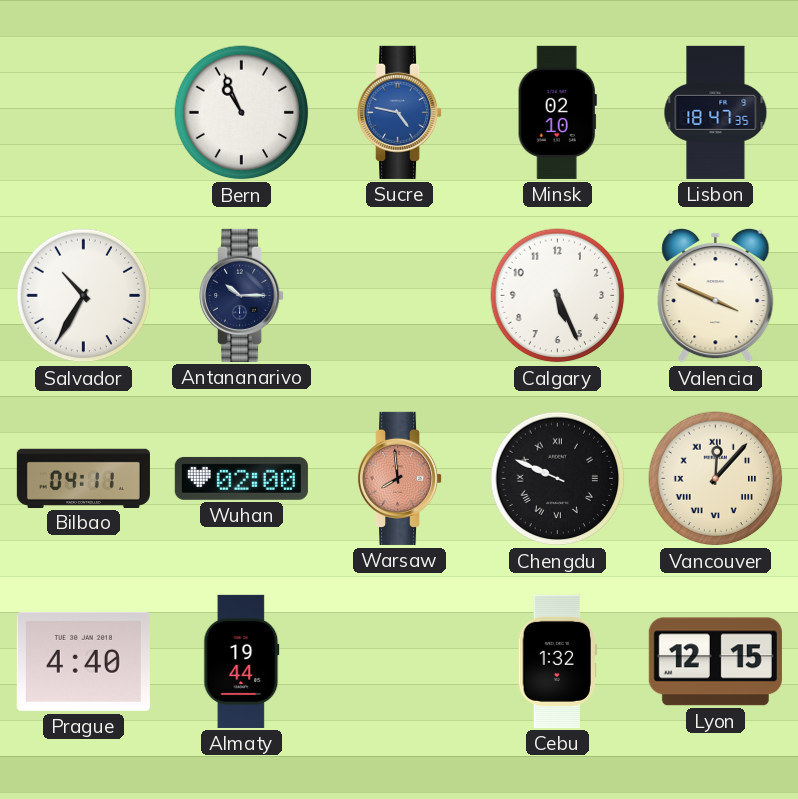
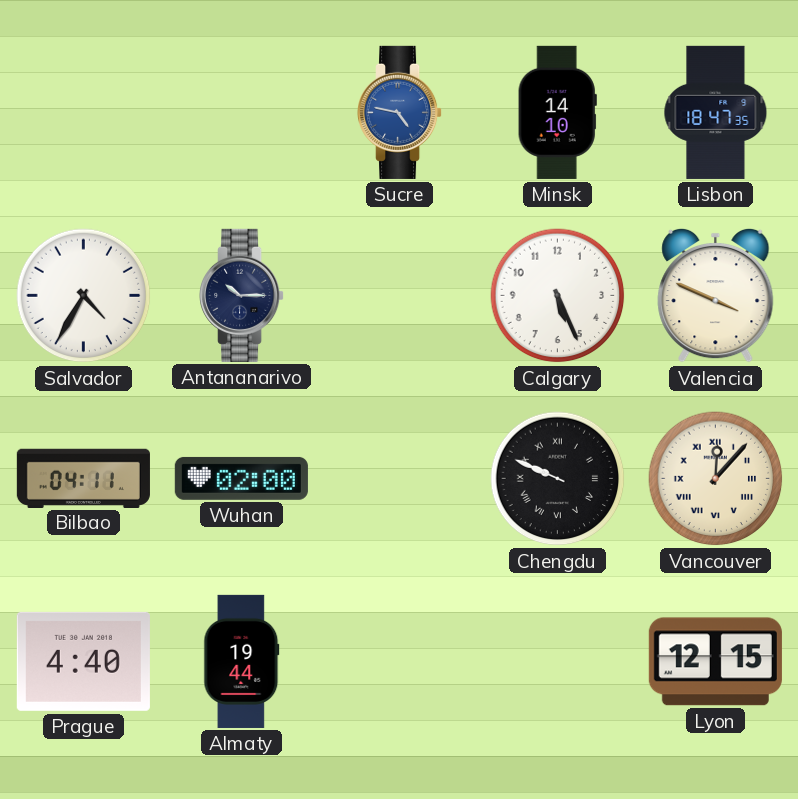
Bern: 10:56 -> none (242, 113)
Minsk: 02:10 -> 14:10 (557, 112)
Salvador: 10:35 -> 4:35 (84, 296)
Warsaw: 7:59 -> none (401, 478)
Cebu: 1:32 -> none (557, 661)
